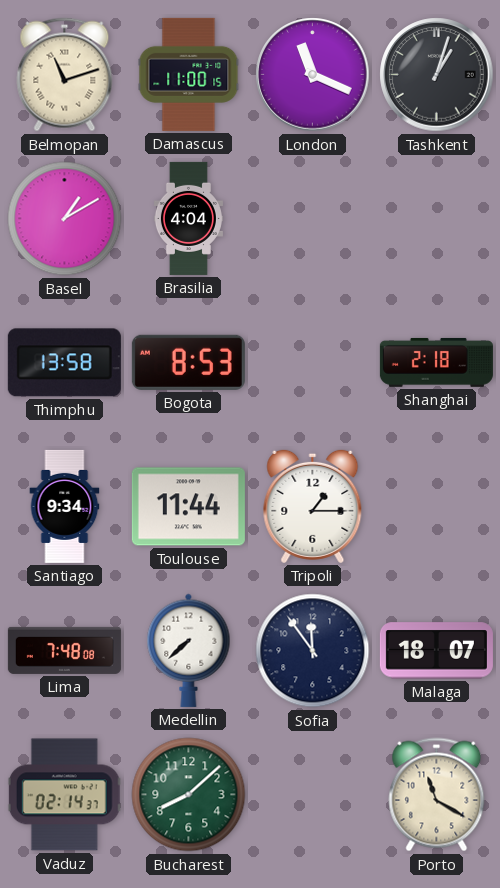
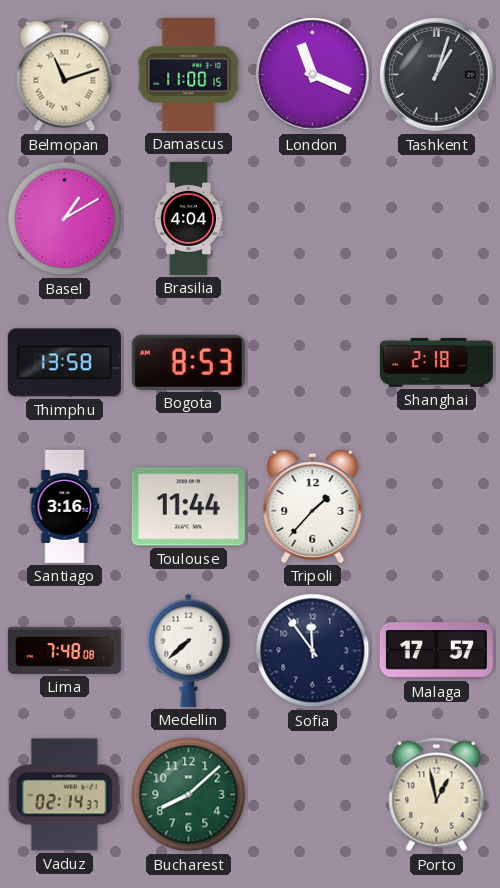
Santiago: 9:34 -> 3:16 (65, 506)
Tripoli: 1:15 -> 1:37 (313, 506)
Malaga: 18:07 -> 17:57 (436, 651)
Porto: 11:20 -> 12:58 (437, 795)
